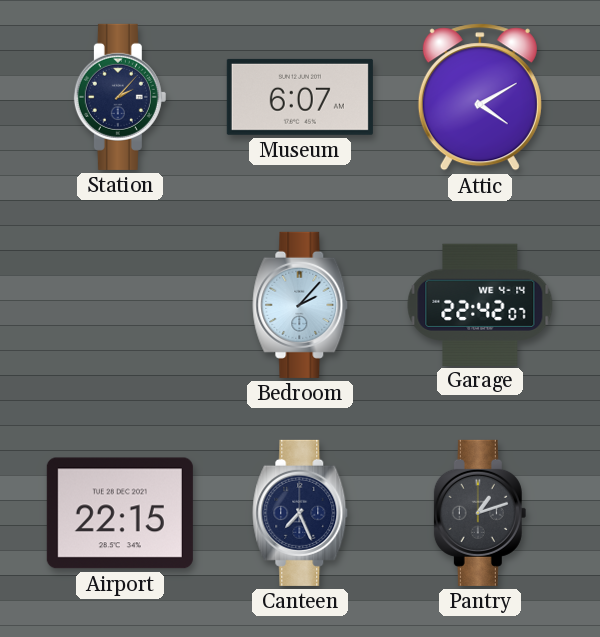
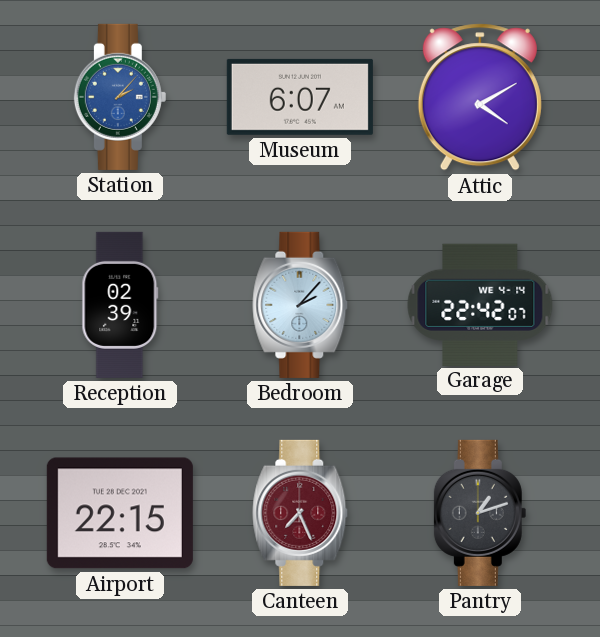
Station dial: navy -> blue (120, 97)
Reception: none -> 02:39 (120, 305)
Canteen dial: navy -> burgundy (300, 513)
